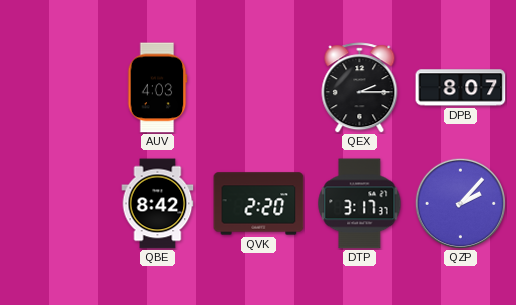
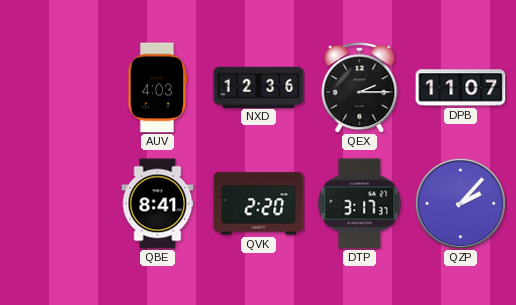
NXD: none -> 12:36 (259, 87)
DPB: 8:07 -> 11:07 (461, 88)
QBE: 8:42 -> 8:41 (158, 204)
